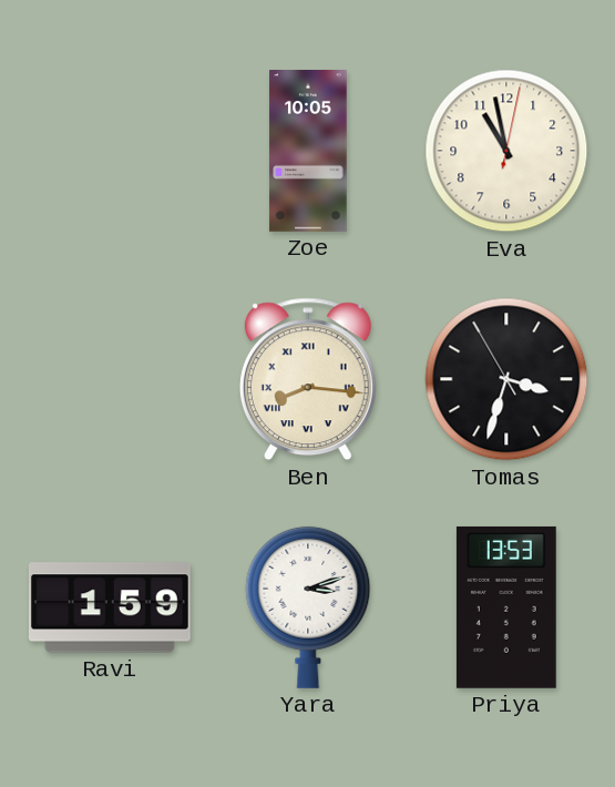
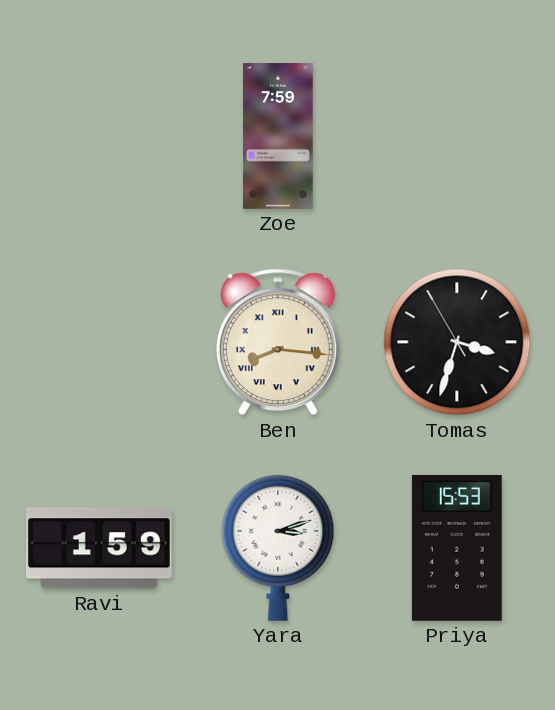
Zoe: 10:05 -> 7:59 (278, 137)
Eva: 10:58 -> none (506, 151)
Priya: 13:53 -> 15:53 (457, 548)
